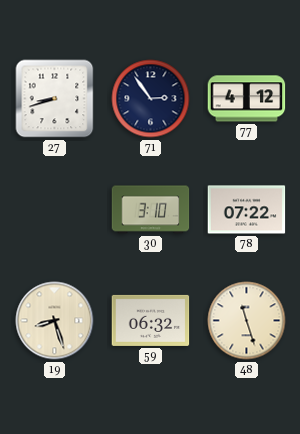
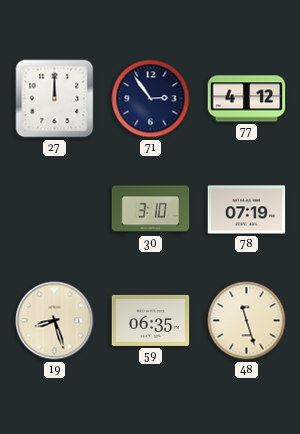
27: 8:42 -> 12:00 (55, 99)
78: 07:22 -> 07:19 (247, 210)
59: 06:32 -> 06:35 (151, 320)
